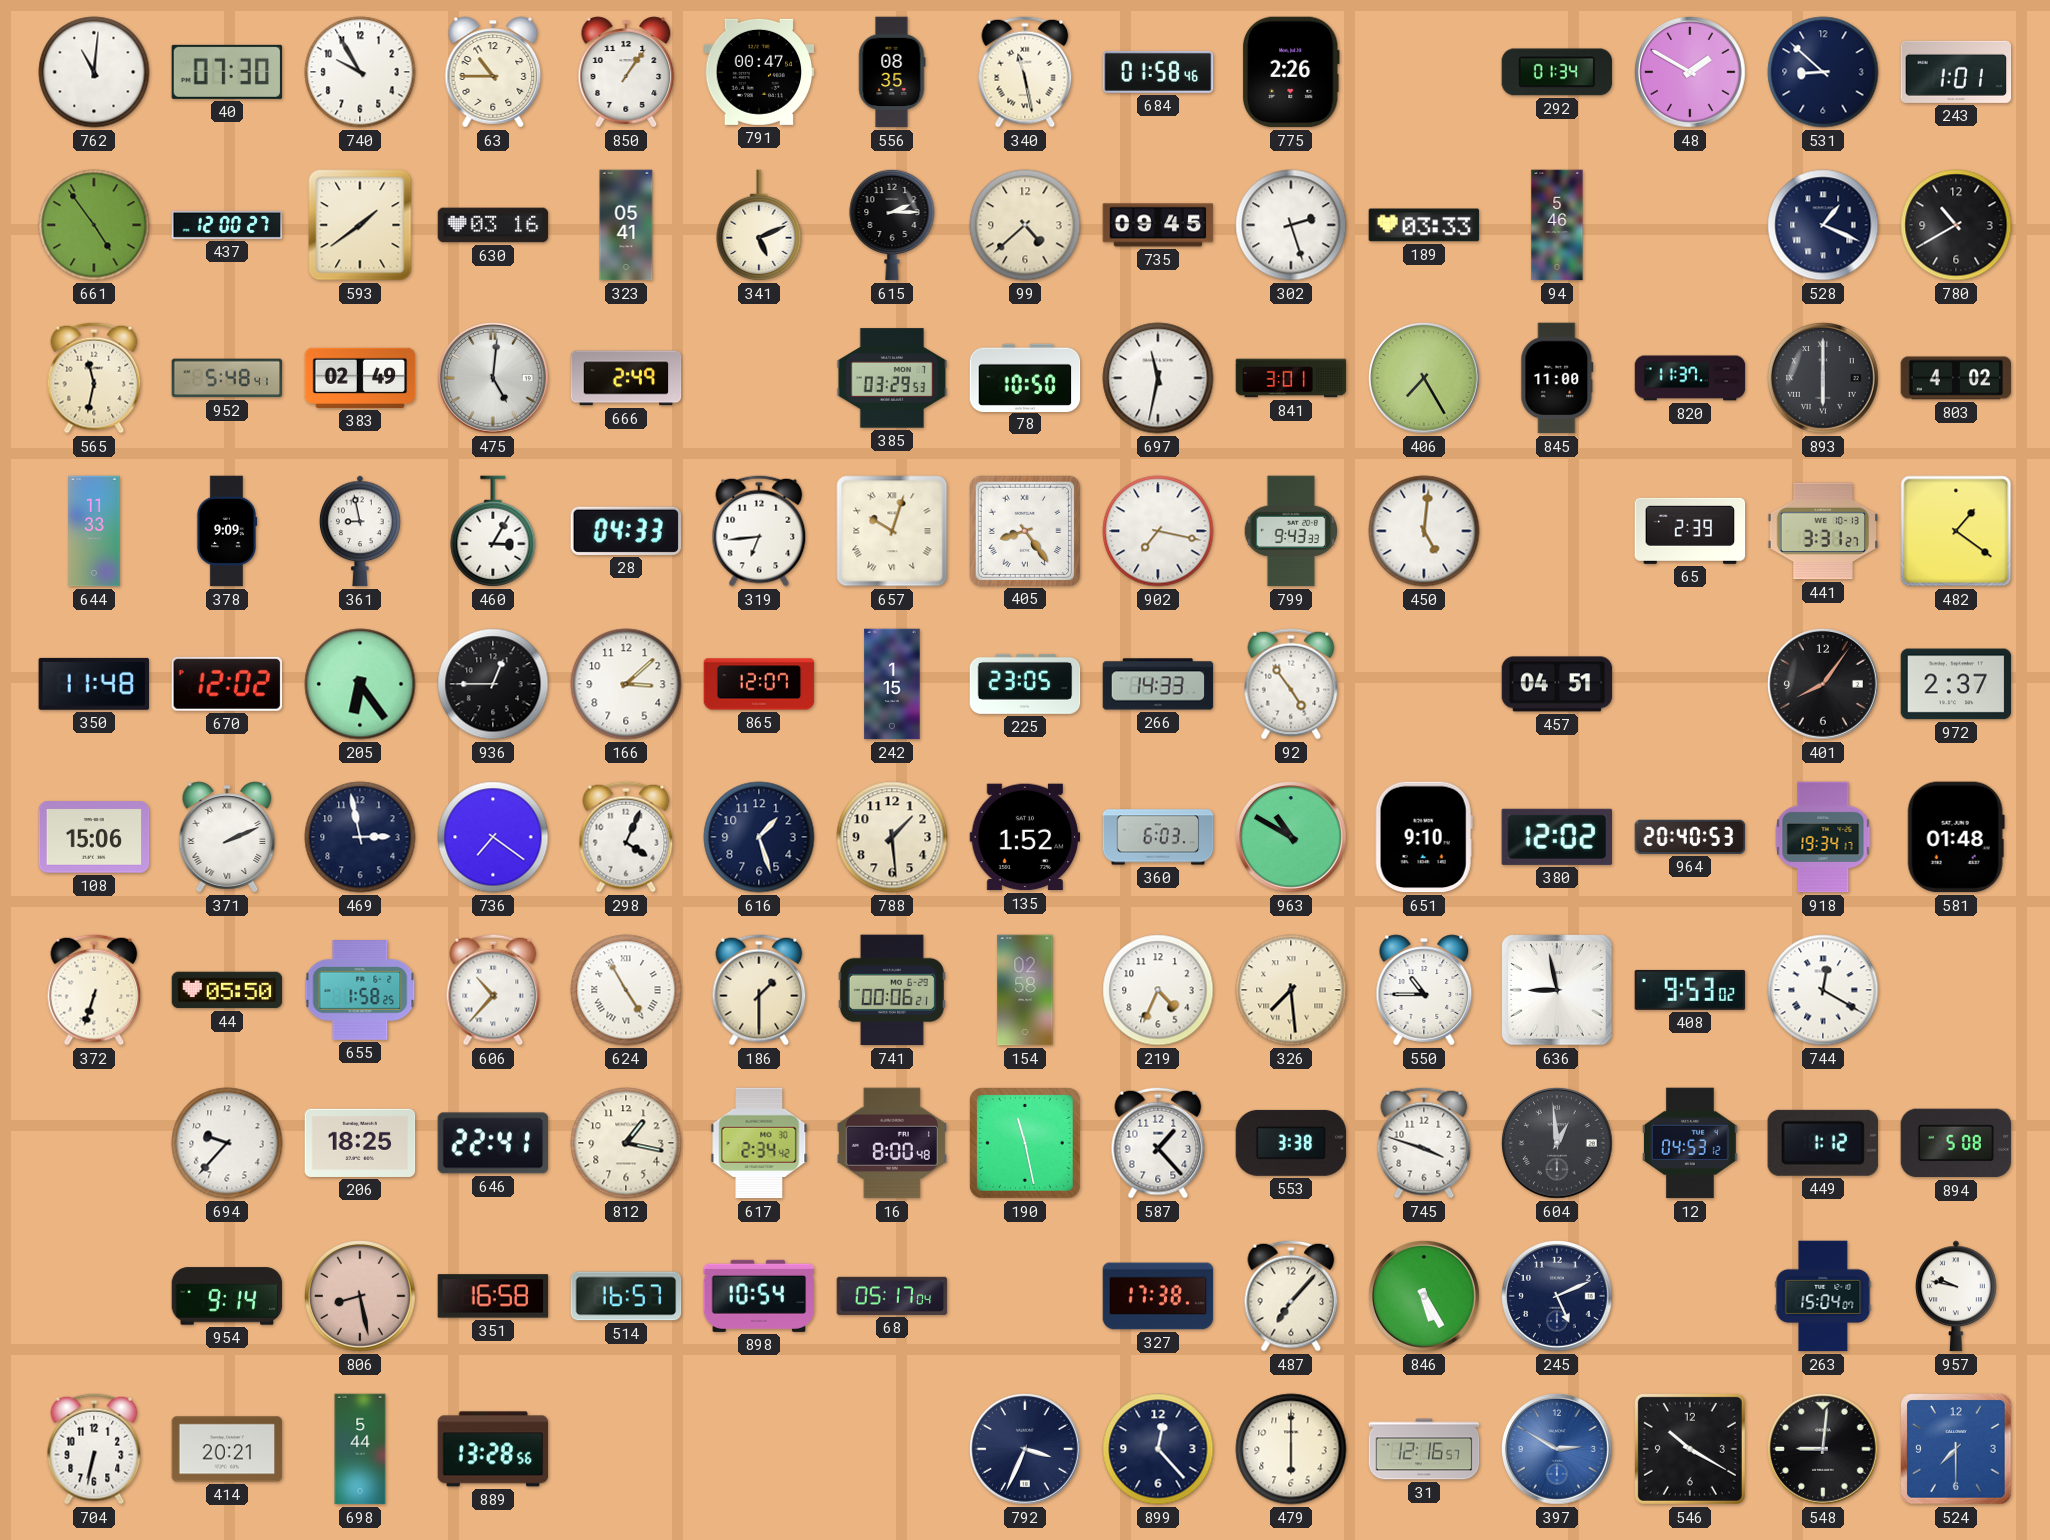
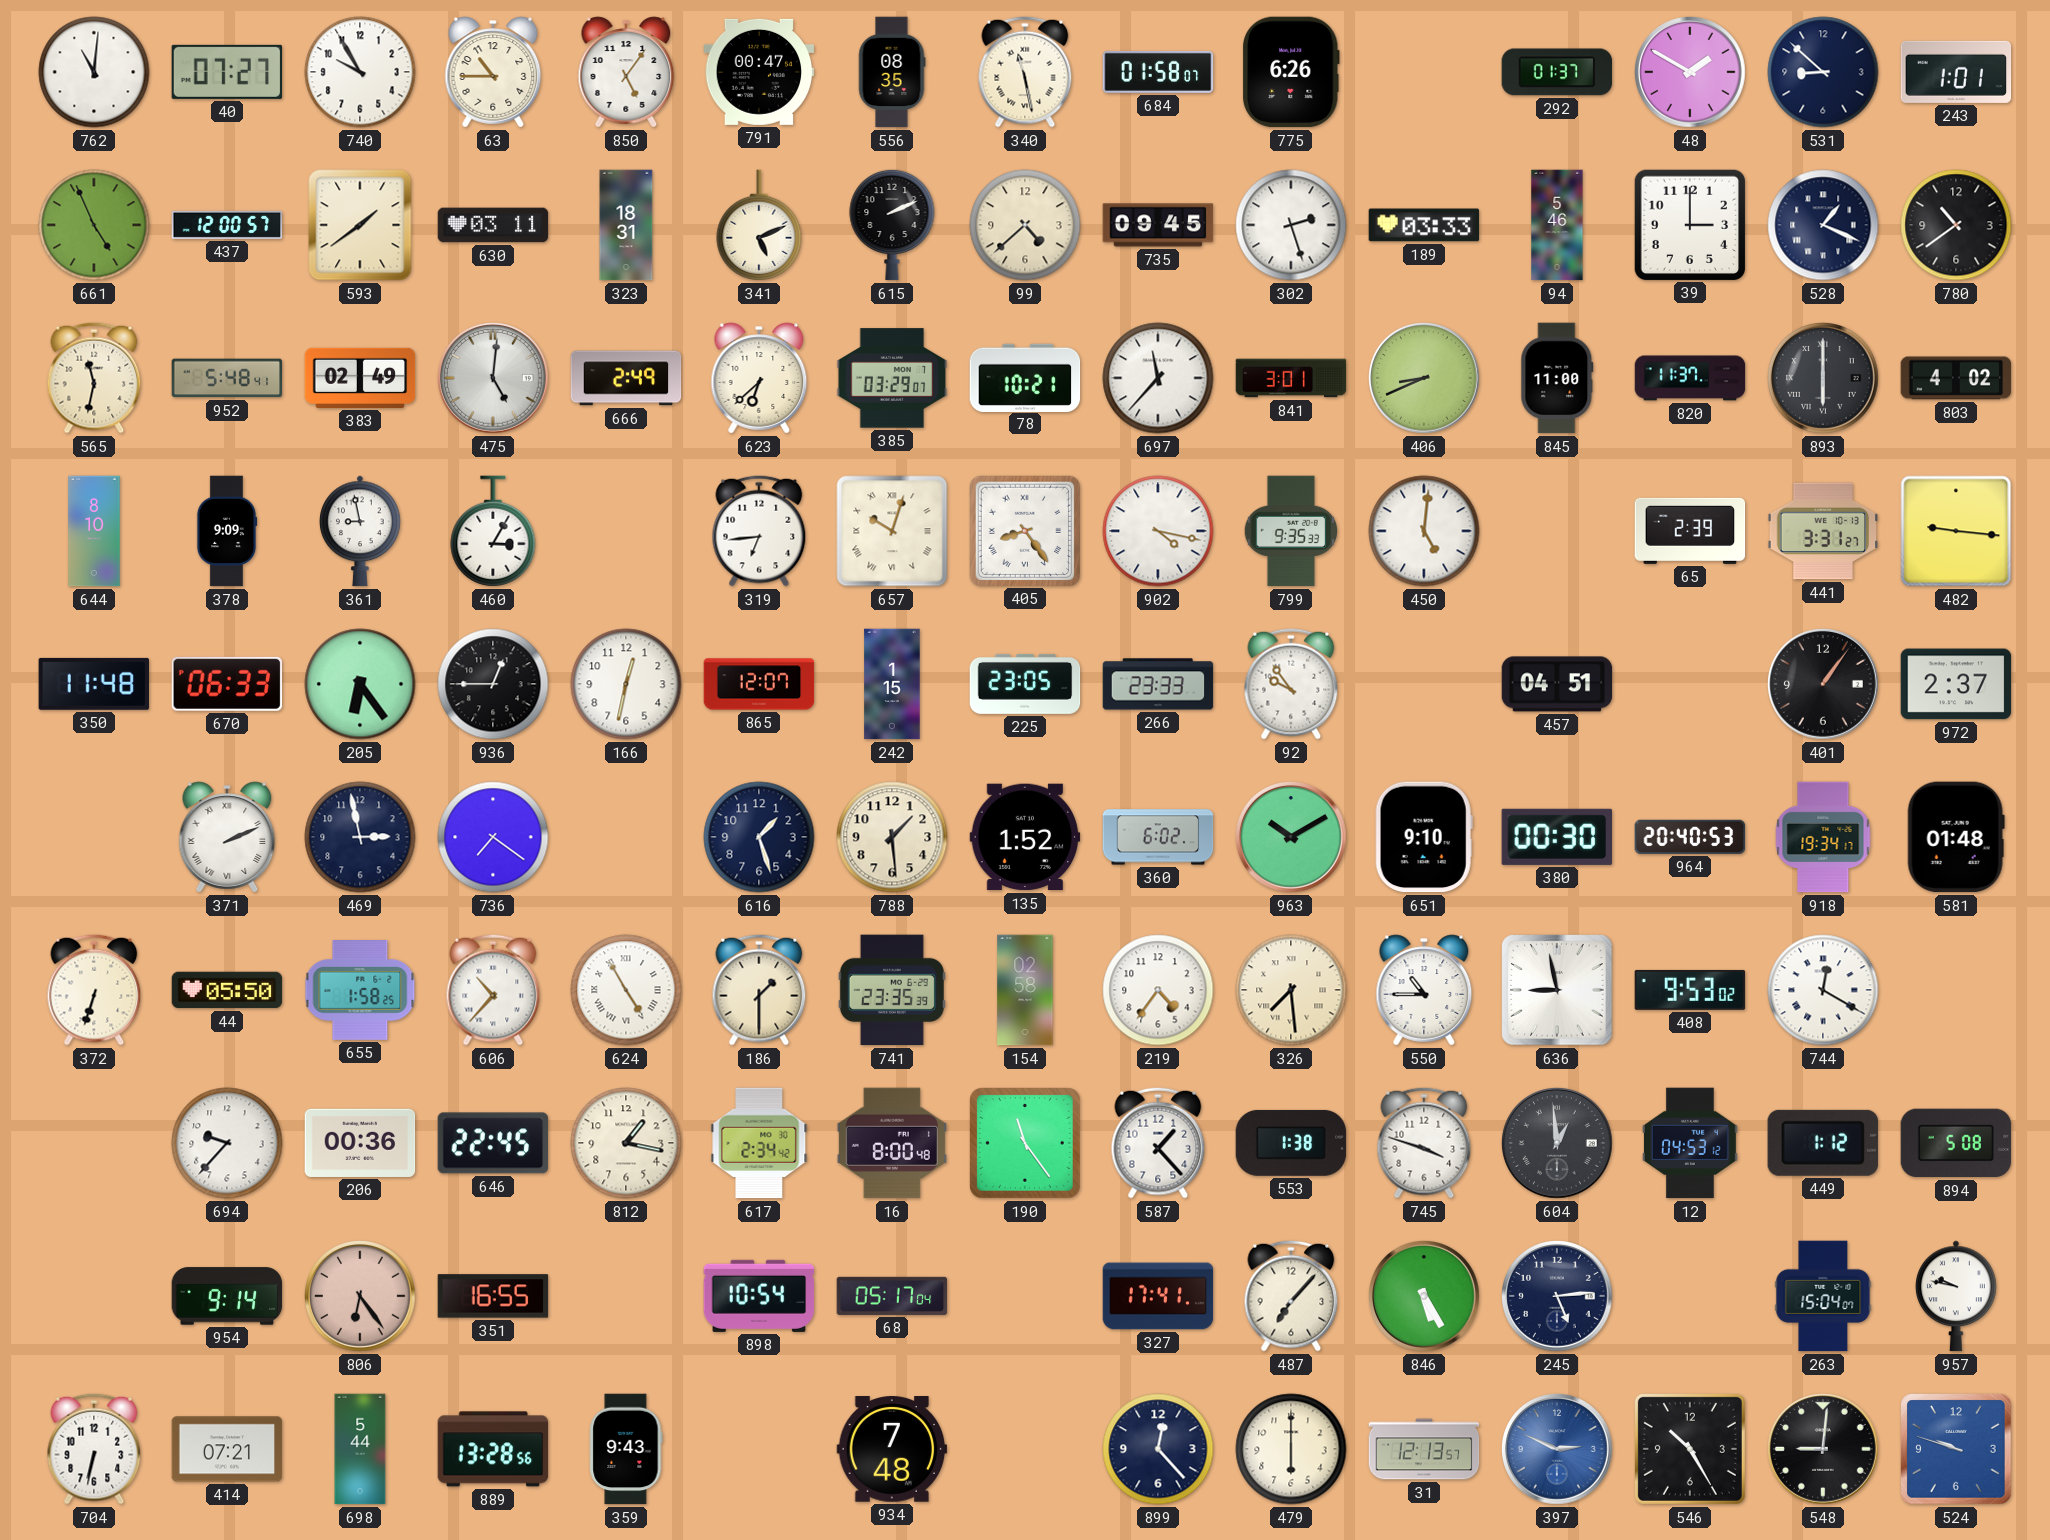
40: 07:30 -> 07:27 (227, 72)
850: 1:06 -> 5:06 (626, 72)
684: 01:58:46 -> 01:58:07 (1158, 72)
775: 2:26 -> 6:26 (1291, 72)
292: 01:34 -> 01:37 (1557, 72)
661: 4:54 -> 4:56 (94, 225)
437: 12:00:27 -> 12:00:57 (227, 225)
630: 03:16 -> 03:11 (493, 225)
323: 05:41 -> 18:31 (626, 225)
615: 2:15 -> 2:11 (892, 225)
39: none -> 3:00 (1689, 224)
780: 10:40 -> 10:39 (1956, 225)
623: none -> 6:38 (759, 378)
385: 03:29:53 -> 03:29:07 (892, 378)
78: 10:50 -> 10:21 (1025, 377)
697: 11:32 -> 11:37 (1158, 378)
406: 7:25 -> 8:41 (1425, 379)
644: 11:33 -> 8:10 (94, 531)
28: 04:33 -> none (625, 531)
902: 7:17 -> 4:17 (1158, 531)
799: 9:43 -> 9:35 (1290, 531)
482: 1:21 -> 9:16 (1956, 531)
670: 12:02 -> 06:33 (226, 684)
166: 3:08 -> 12:32 (626, 684)
266: 14:33 -> 23:33 (1158, 684)
92: 4:54 -> 9:54 (1291, 684)
401: 8:06 -> 1:06 (1824, 685)
108: 15:06 -> none (94, 837)
298: 4:04 -> none (626, 837)
360: 6:03 -> 6:02 (1158, 837)
963: 10:50 -> 10:10 (1292, 838)
380: 12:02 -> 00:30 (1556, 837)
741: 00:06 -> 23:35 (892, 990)
219: 4:34 -> 4:36 (1158, 990)
206: 18:25 -> 00:36 (360, 1143)
646: 22:41 -> 22:45 (493, 1143)
190: 11:28 -> 11:24 (1026, 1144)
553: 3:38 -> 1:38 (1291, 1143)
806: 8:28 -> 6:24 (361, 1297)
351: 16:58 -> 16:55 (493, 1296)
514: 16:57 -> none (626, 1296)
327: 17:38 -> 17:41 (1158, 1296)
245: 5:11 -> 5:14 (1558, 1297)
414: 20:21 -> 07:21 (227, 1449)
359: none -> 9:43 (626, 1449)
934: none -> 7:48 (892, 1449)
792: 3:34 -> none (1026, 1450)
31: 12:16 -> 12:13 (1424, 1449)
397: 2:50 -> 2:49 (1558, 1450)
546: 10:20 -> 10:25 (1690, 1449)
524: 7:30 -> 9:48 (1956, 1449)
